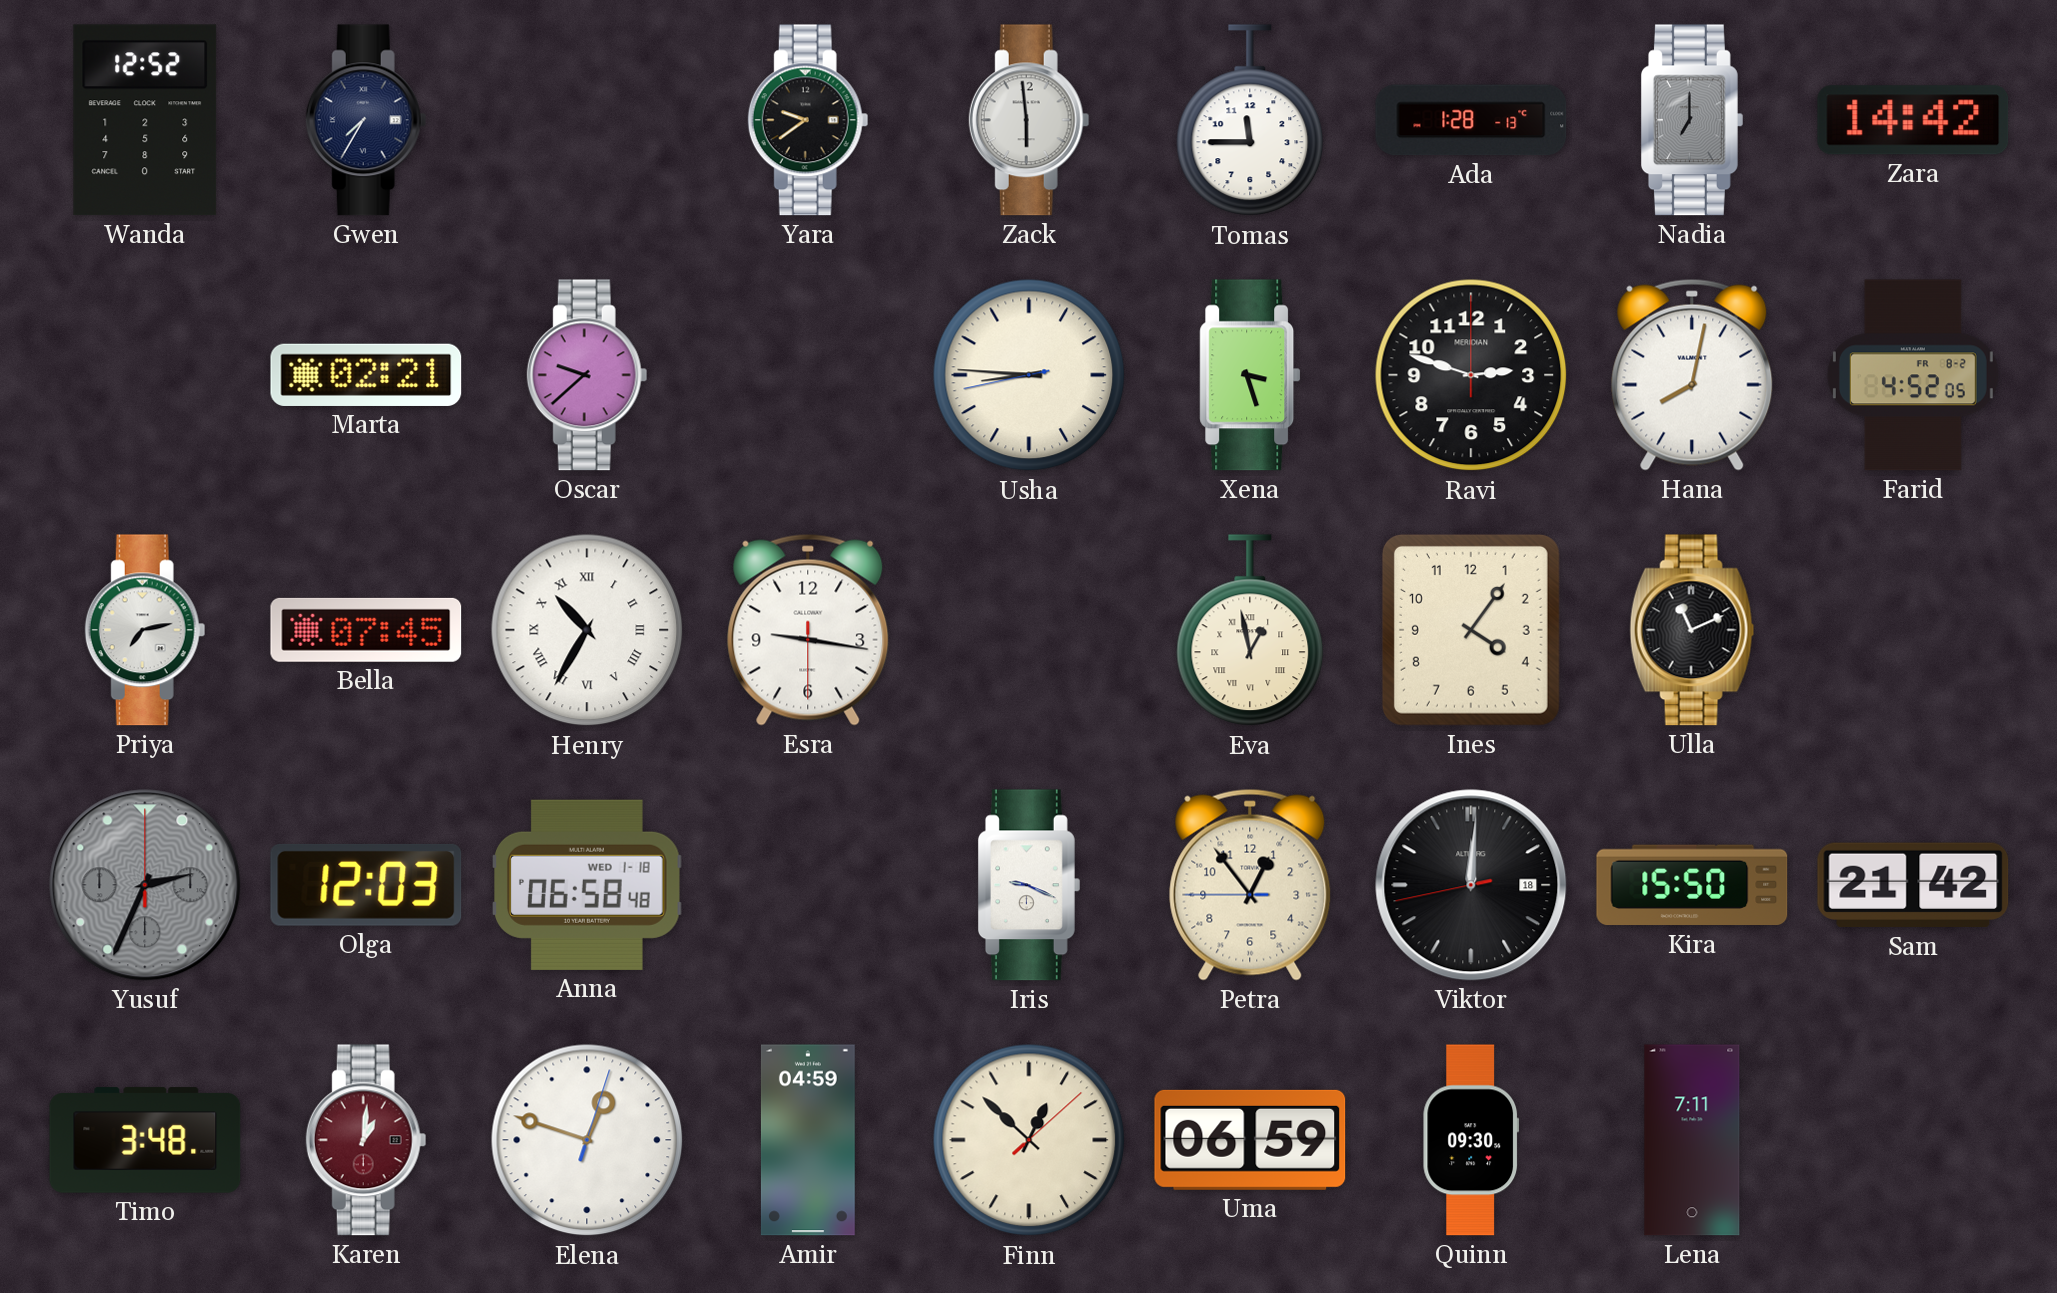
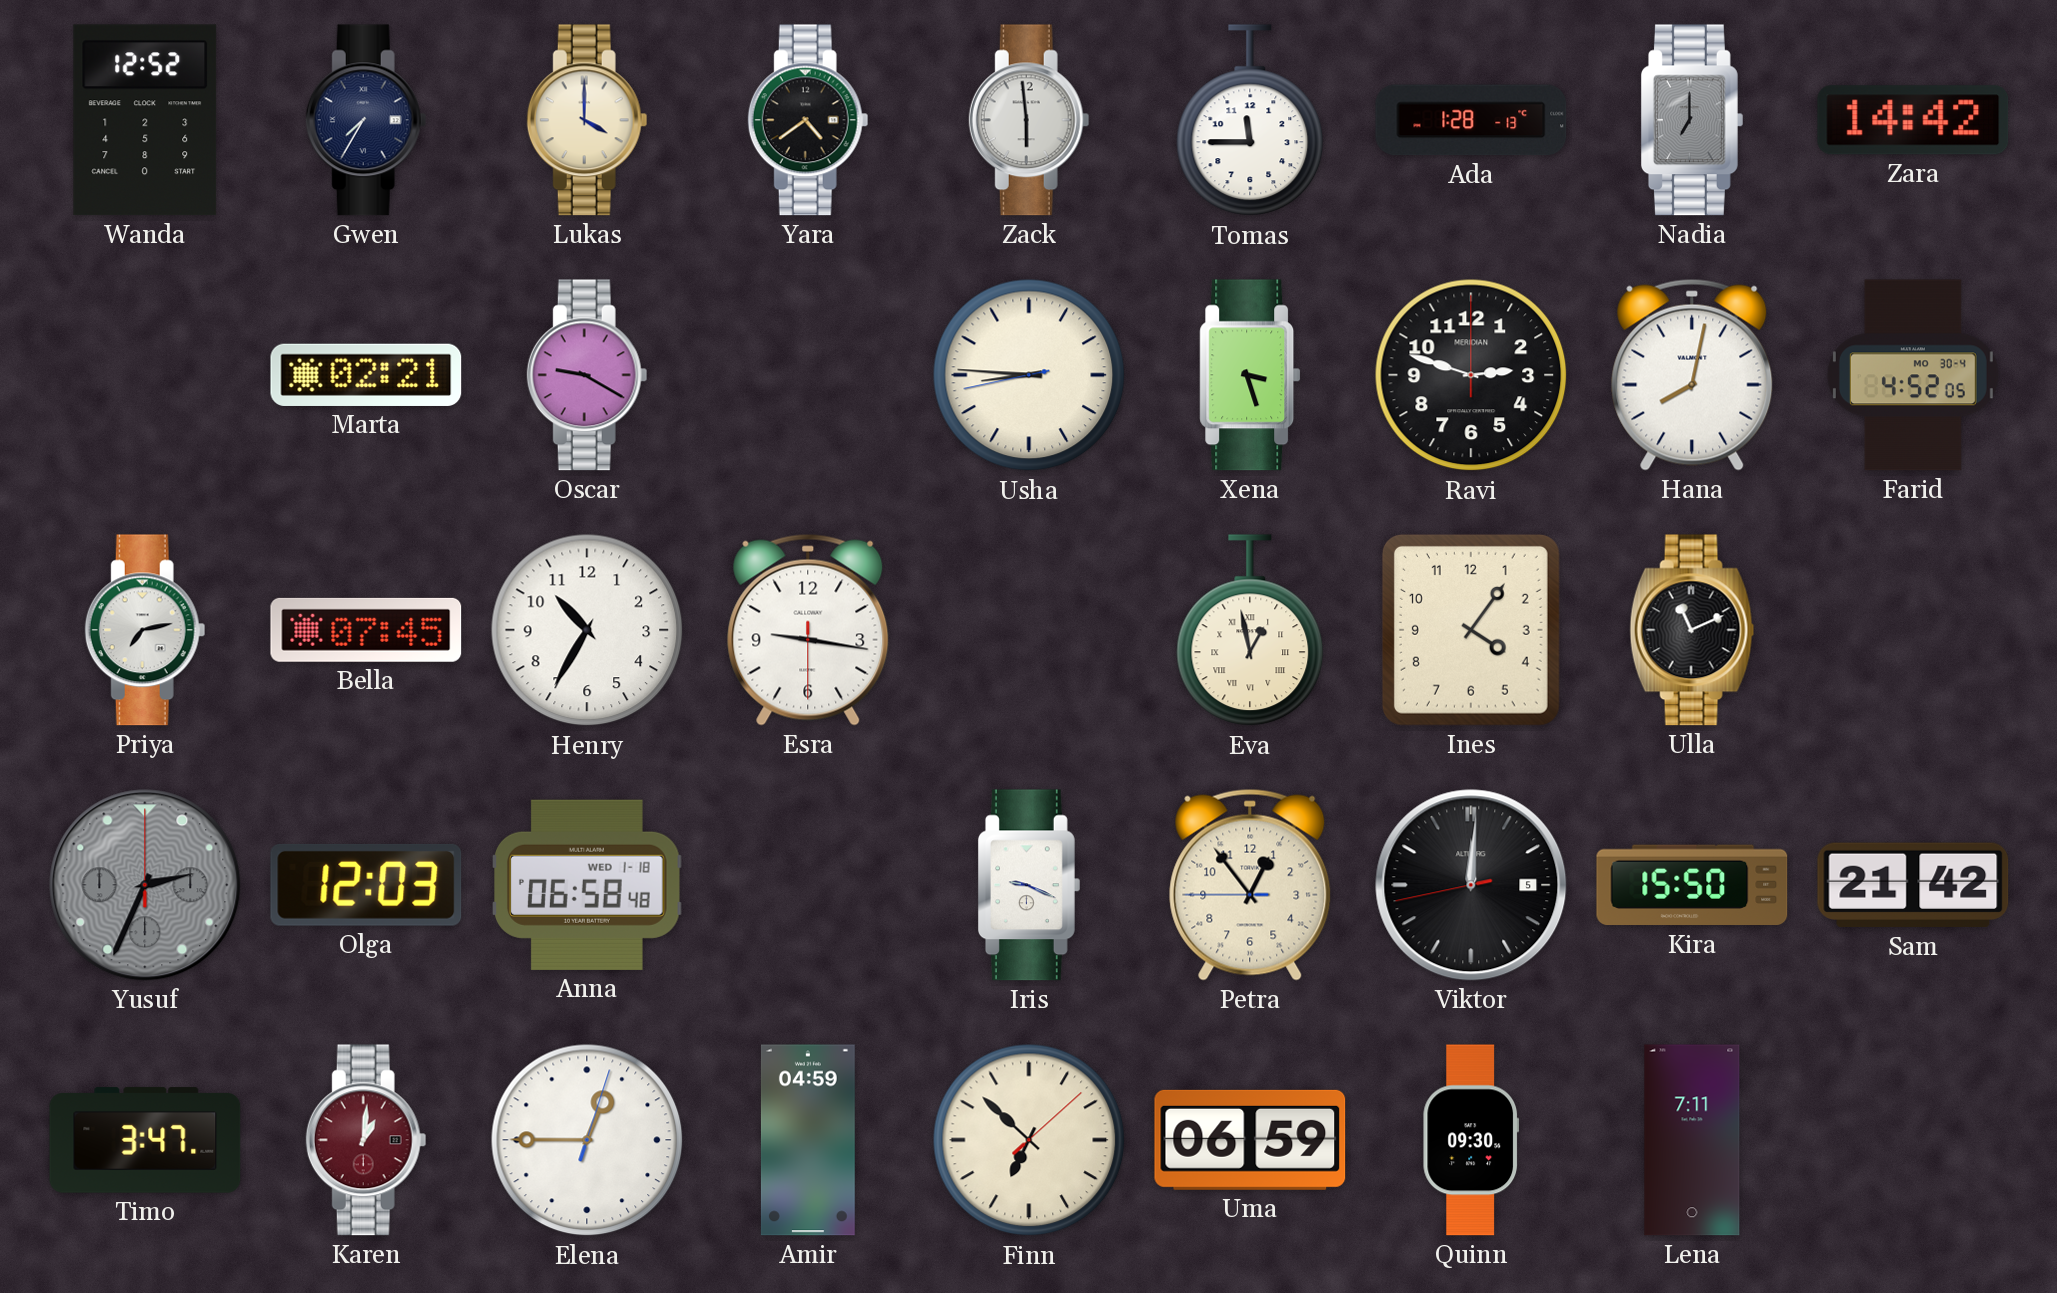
Lukas: none -> 4:00 (587, 120)
Yara: 9:39 -> 4:39 (808, 120)
Oscar: 9:38 -> 9:20 (587, 375)
Farid date: FR 8-2 -> MO 30-4 (1913, 375)
Henry numerals: Roman -> Arabic (587, 630)
Viktor date: 18 -> 5 (1471, 885)
Timo: 3:48 -> 3:47 (145, 1140)
Elena: 12:48 -> 12:45 (587, 1140)
Finn: 12:52 -> 6:52 (1029, 1140)
